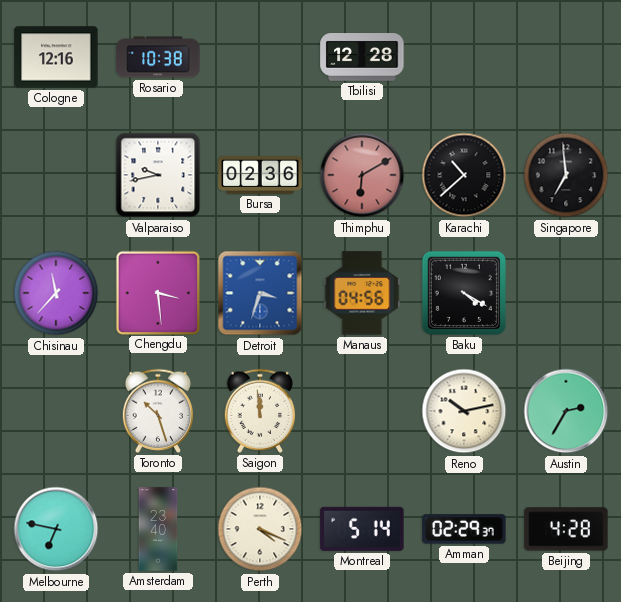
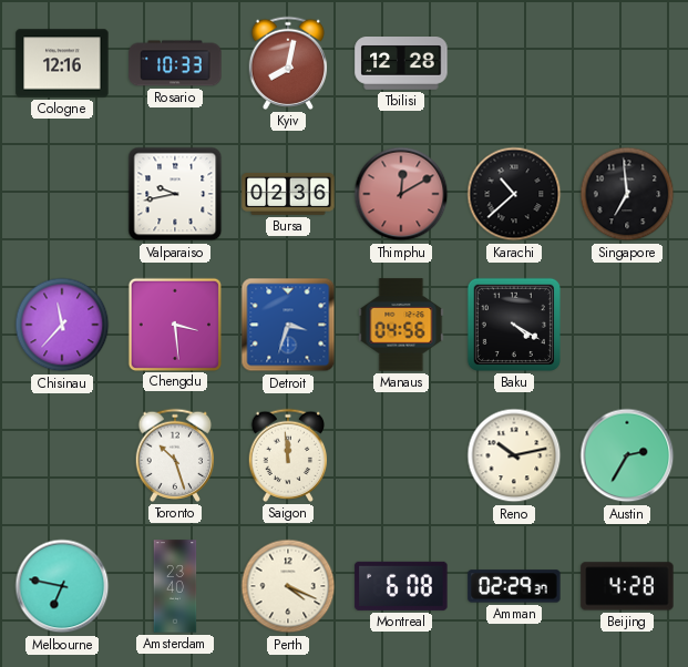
Rosario: 10:38 -> 10:33 (175, 63)
Kyiv: none -> 8:02 (288, 63)
Thimphu: 6:10 -> 12:10 (401, 194)
Montreal: 5:14 -> 6:08 (401, 586)
